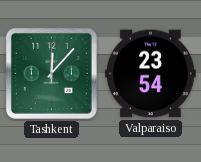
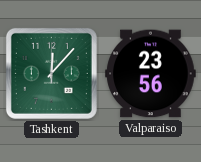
Valparaiso: 23:54 -> 23:56 (151, 74)
